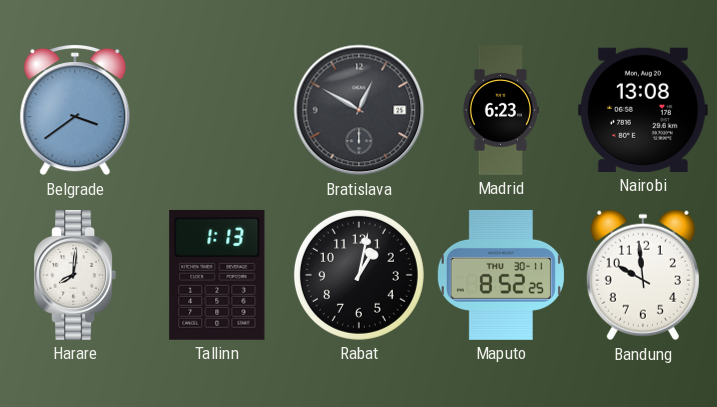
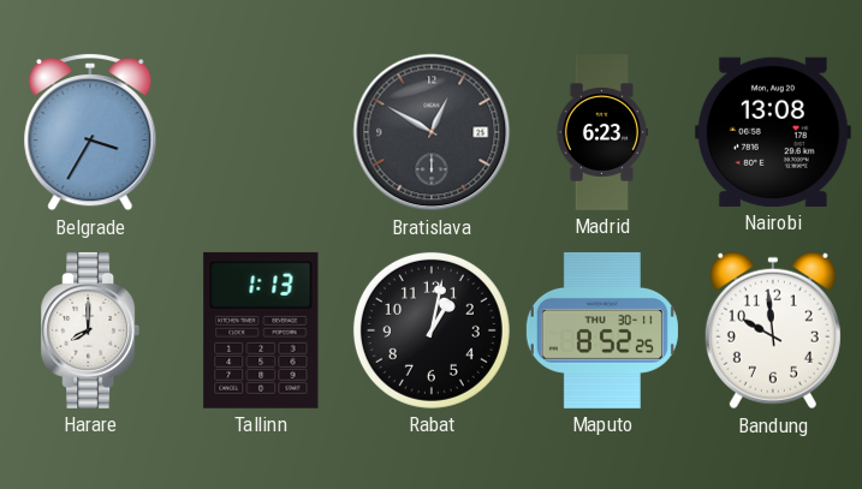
Belgrade: 3:39 -> 3:35 (90, 132)
Harare: 8:01 -> 8:00 (90, 330)
